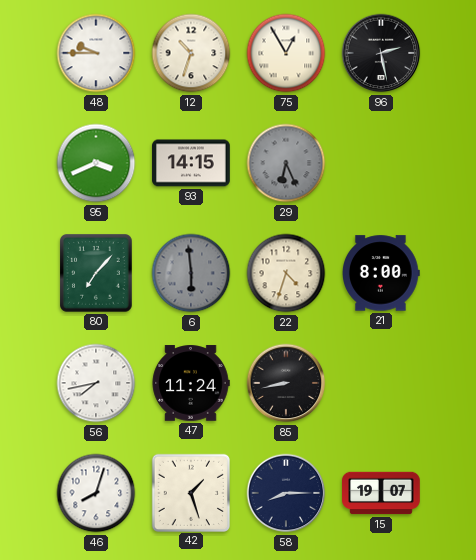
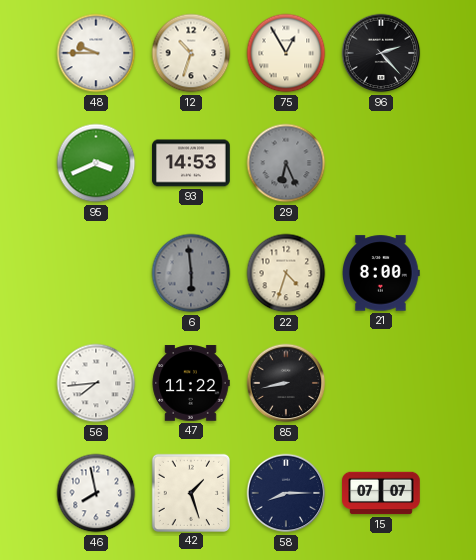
96: 2:28 -> 2:23 (381, 53)
93: 14:15 -> 14:53 (191, 163)
80: 7:07 -> none (97, 273)
56: 7:43 -> 7:44 (96, 383)
47: 11:24 -> 11:22 (191, 383)
46: 8:03 -> 7:58 (96, 493)
15: 19:07 -> 07:07 (381, 493)
